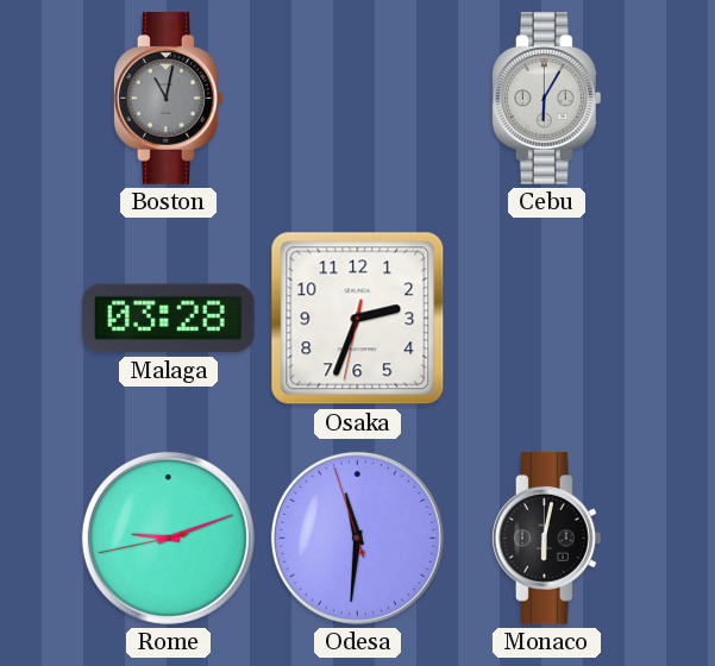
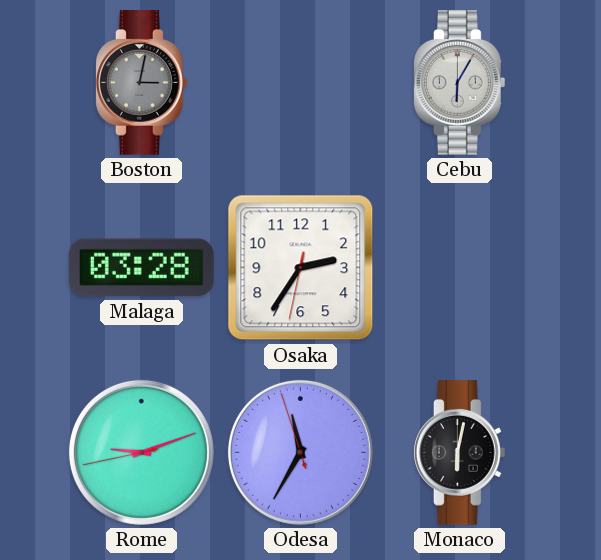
Boston: 11:02 -> 3:02 (142, 83)
Osaka: 2:33 -> 2:35 (301, 268)
Odesa: 11:30 -> 11:34 (300, 452)
